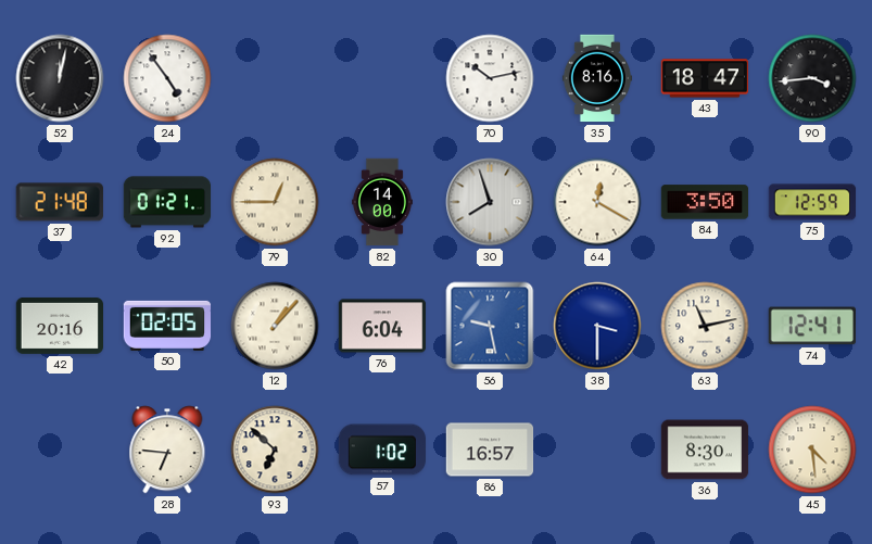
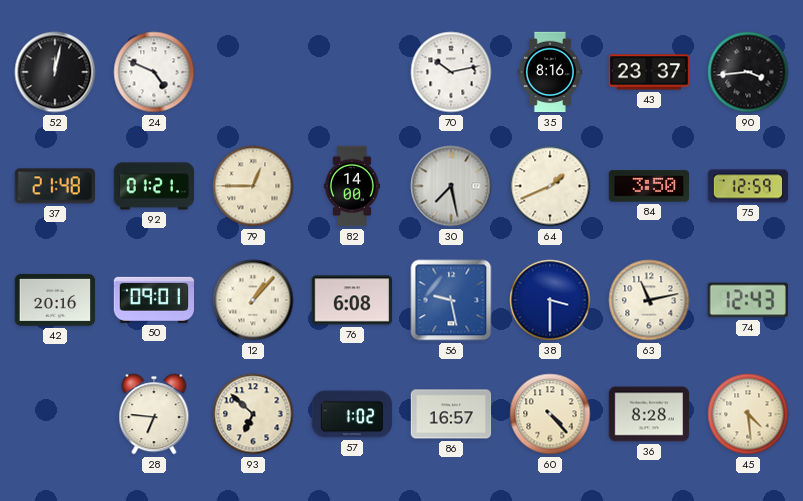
24: 4:54 -> 4:49 (154, 72)
43: 18:47 -> 23:37 (649, 72)
30: 7:57 -> 7:28 (451, 186)
64: 12:20 -> 1:41 (550, 186)
50: 02:05 -> 09:01 (154, 300)
76: 6:04 -> 6:08 (352, 300)
74: 12:41 -> 12:43 (748, 300)
60: none -> 4:23 (550, 414)
36: 8:30 -> 8:28 (649, 414)
